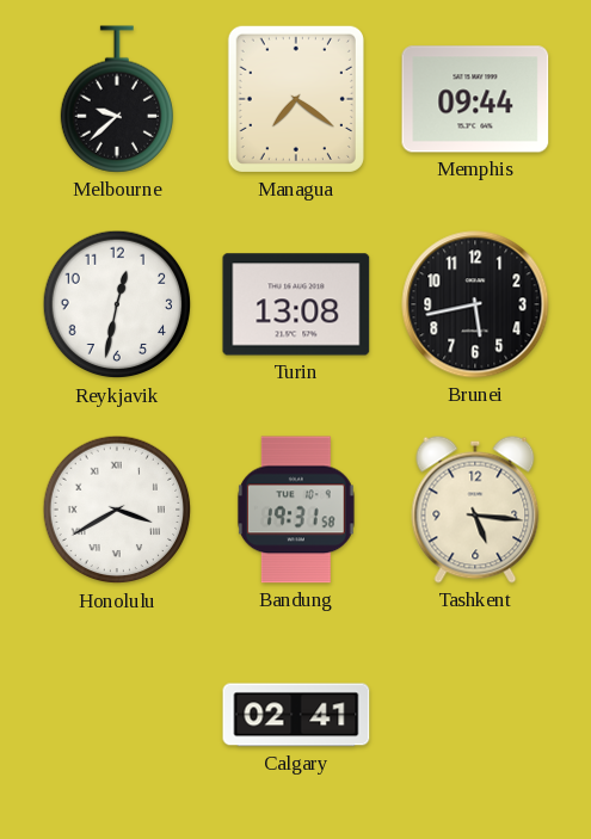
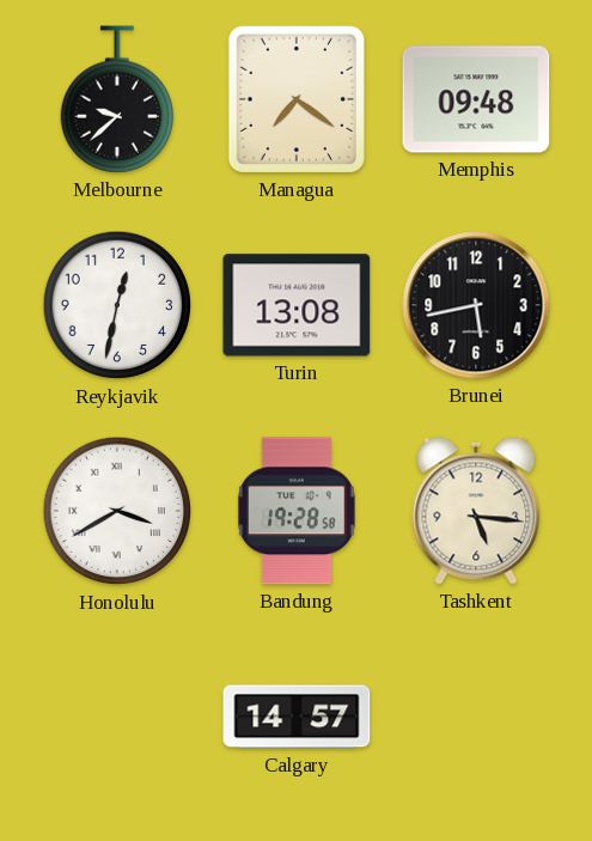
Memphis: 09:44 -> 09:48 (476, 99)
Bandung: 19:31 -> 19:28 (297, 511)
Calgary: 02:41 -> 14:57 (297, 717)
